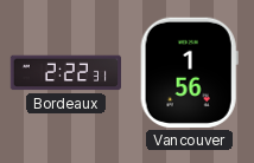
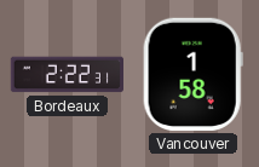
Vancouver: 1:56 -> 1:58 (192, 74)
